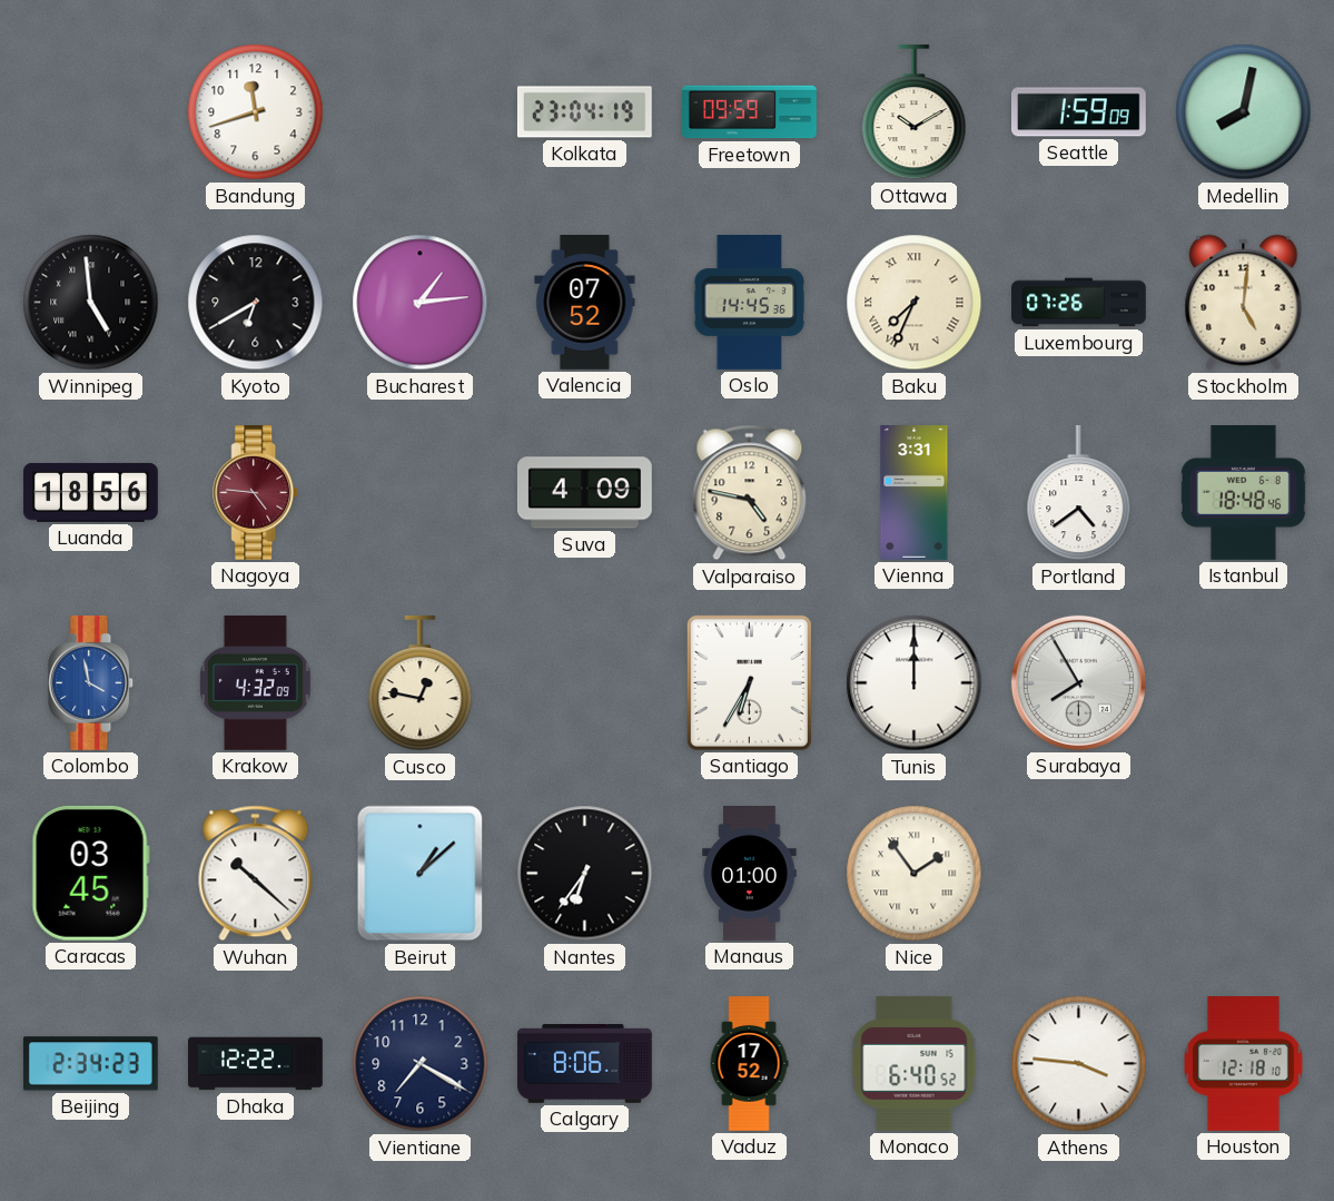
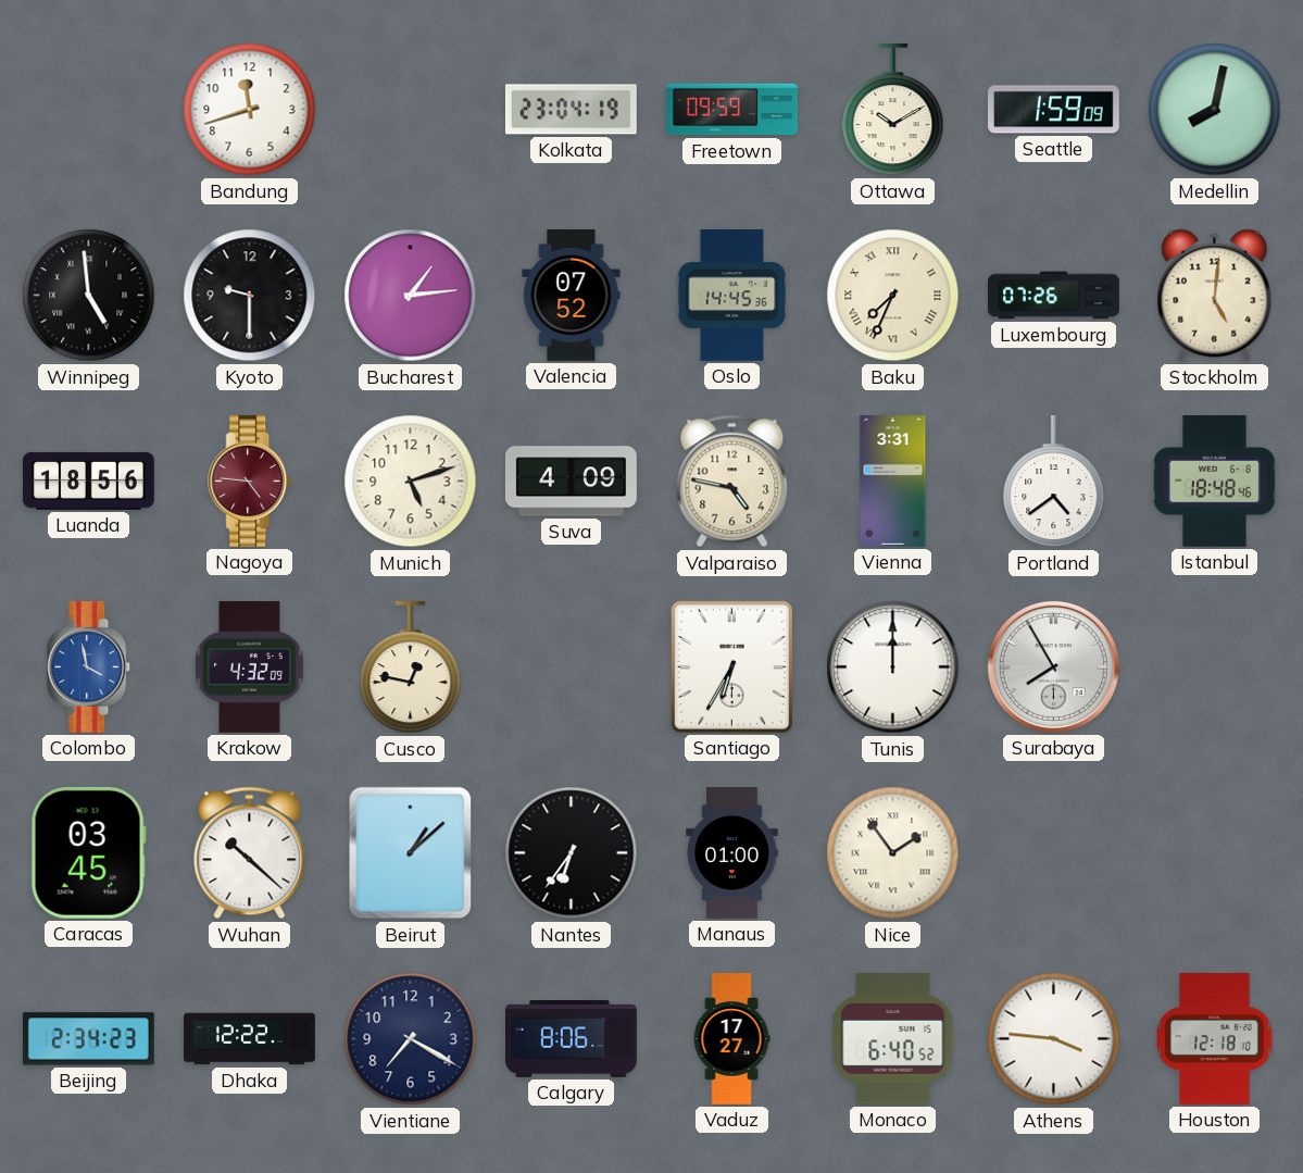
Kyoto: 6:40 -> 9:30 (250, 296)
Munich: none -> 5:12 (411, 482)
Vaduz: 17:52 -> 17:27 (731, 1039)
